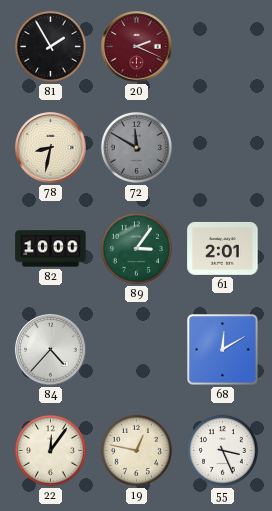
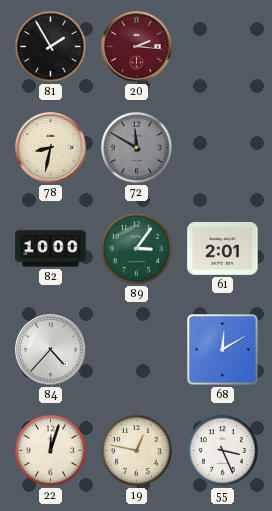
20: 2:19 -> 2:16 (137, 47)
22: 12:06 -> 12:03 (50, 450)
